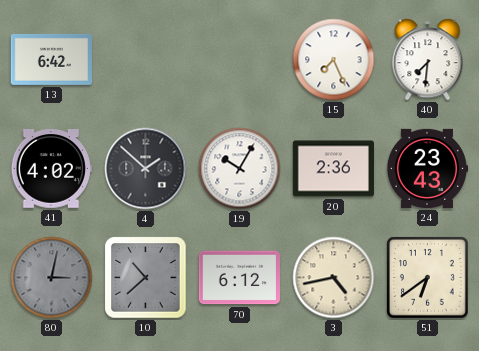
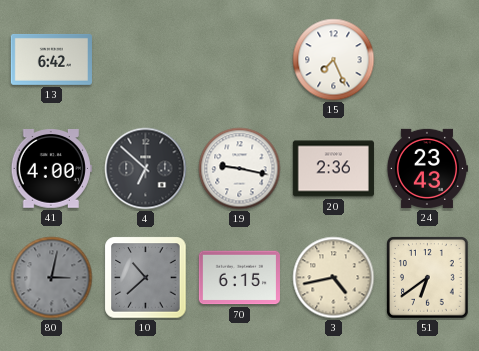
40: 7:31 -> none (428, 60)
41: 4:02 -> 4:00 (51, 169)
4: 1:52 -> 6:52 (146, 169)
19: 10:05 -> 9:17 (240, 169)
70: 6:12 -> 6:15 (239, 278)
